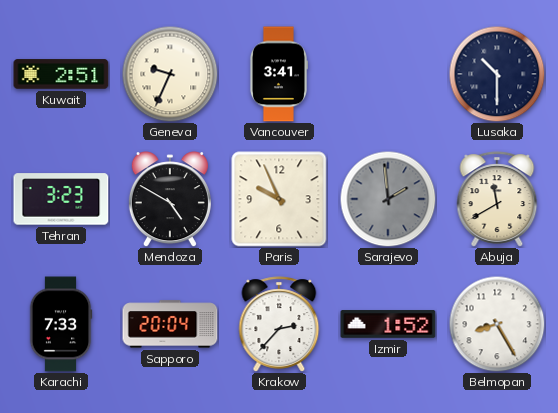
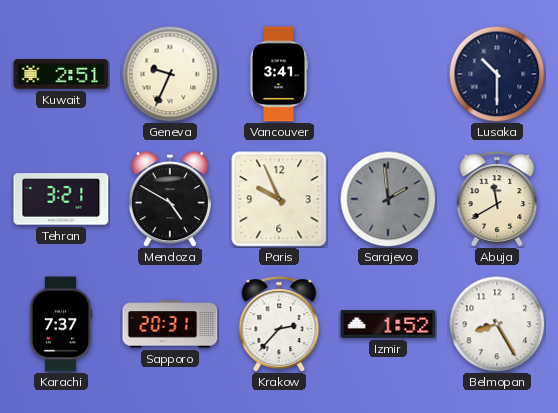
Tehran: 3:23 -> 3:21 (61, 199)
Karachi: 7:33 -> 7:37 (61, 324)
Sapporo: 20:04 -> 20:31 (170, 324)
